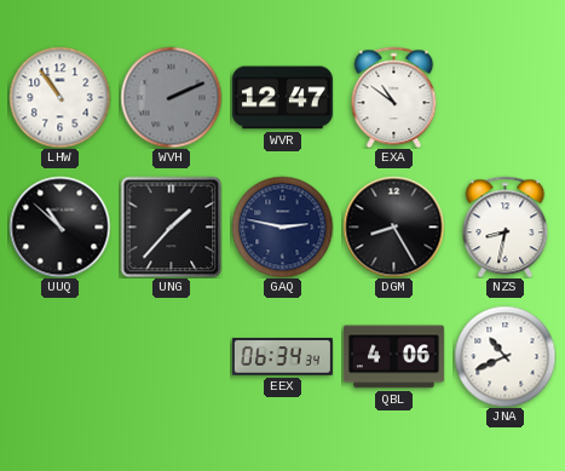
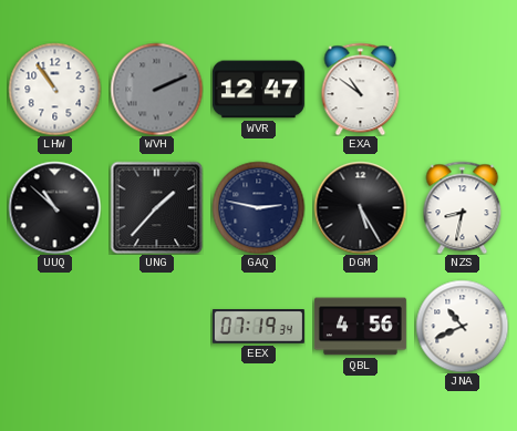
DGM: 8:25 -> 5:25 (360, 207)
EEX: 06:34 -> 07:19 (258, 327)
QBL: 4:06 -> 4:56 (360, 327)
